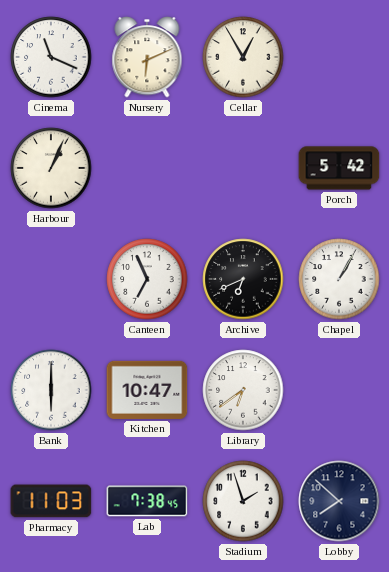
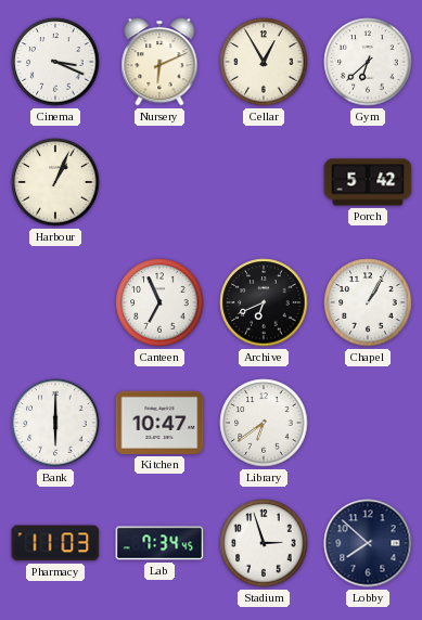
Cinema: 11:19 -> 3:19 (55, 62)
Gym: none -> 6:38 (368, 62)
Lab: 7:38 -> 7:34 (159, 543)
Stadium: 1:57 -> 2:57 (264, 543)
